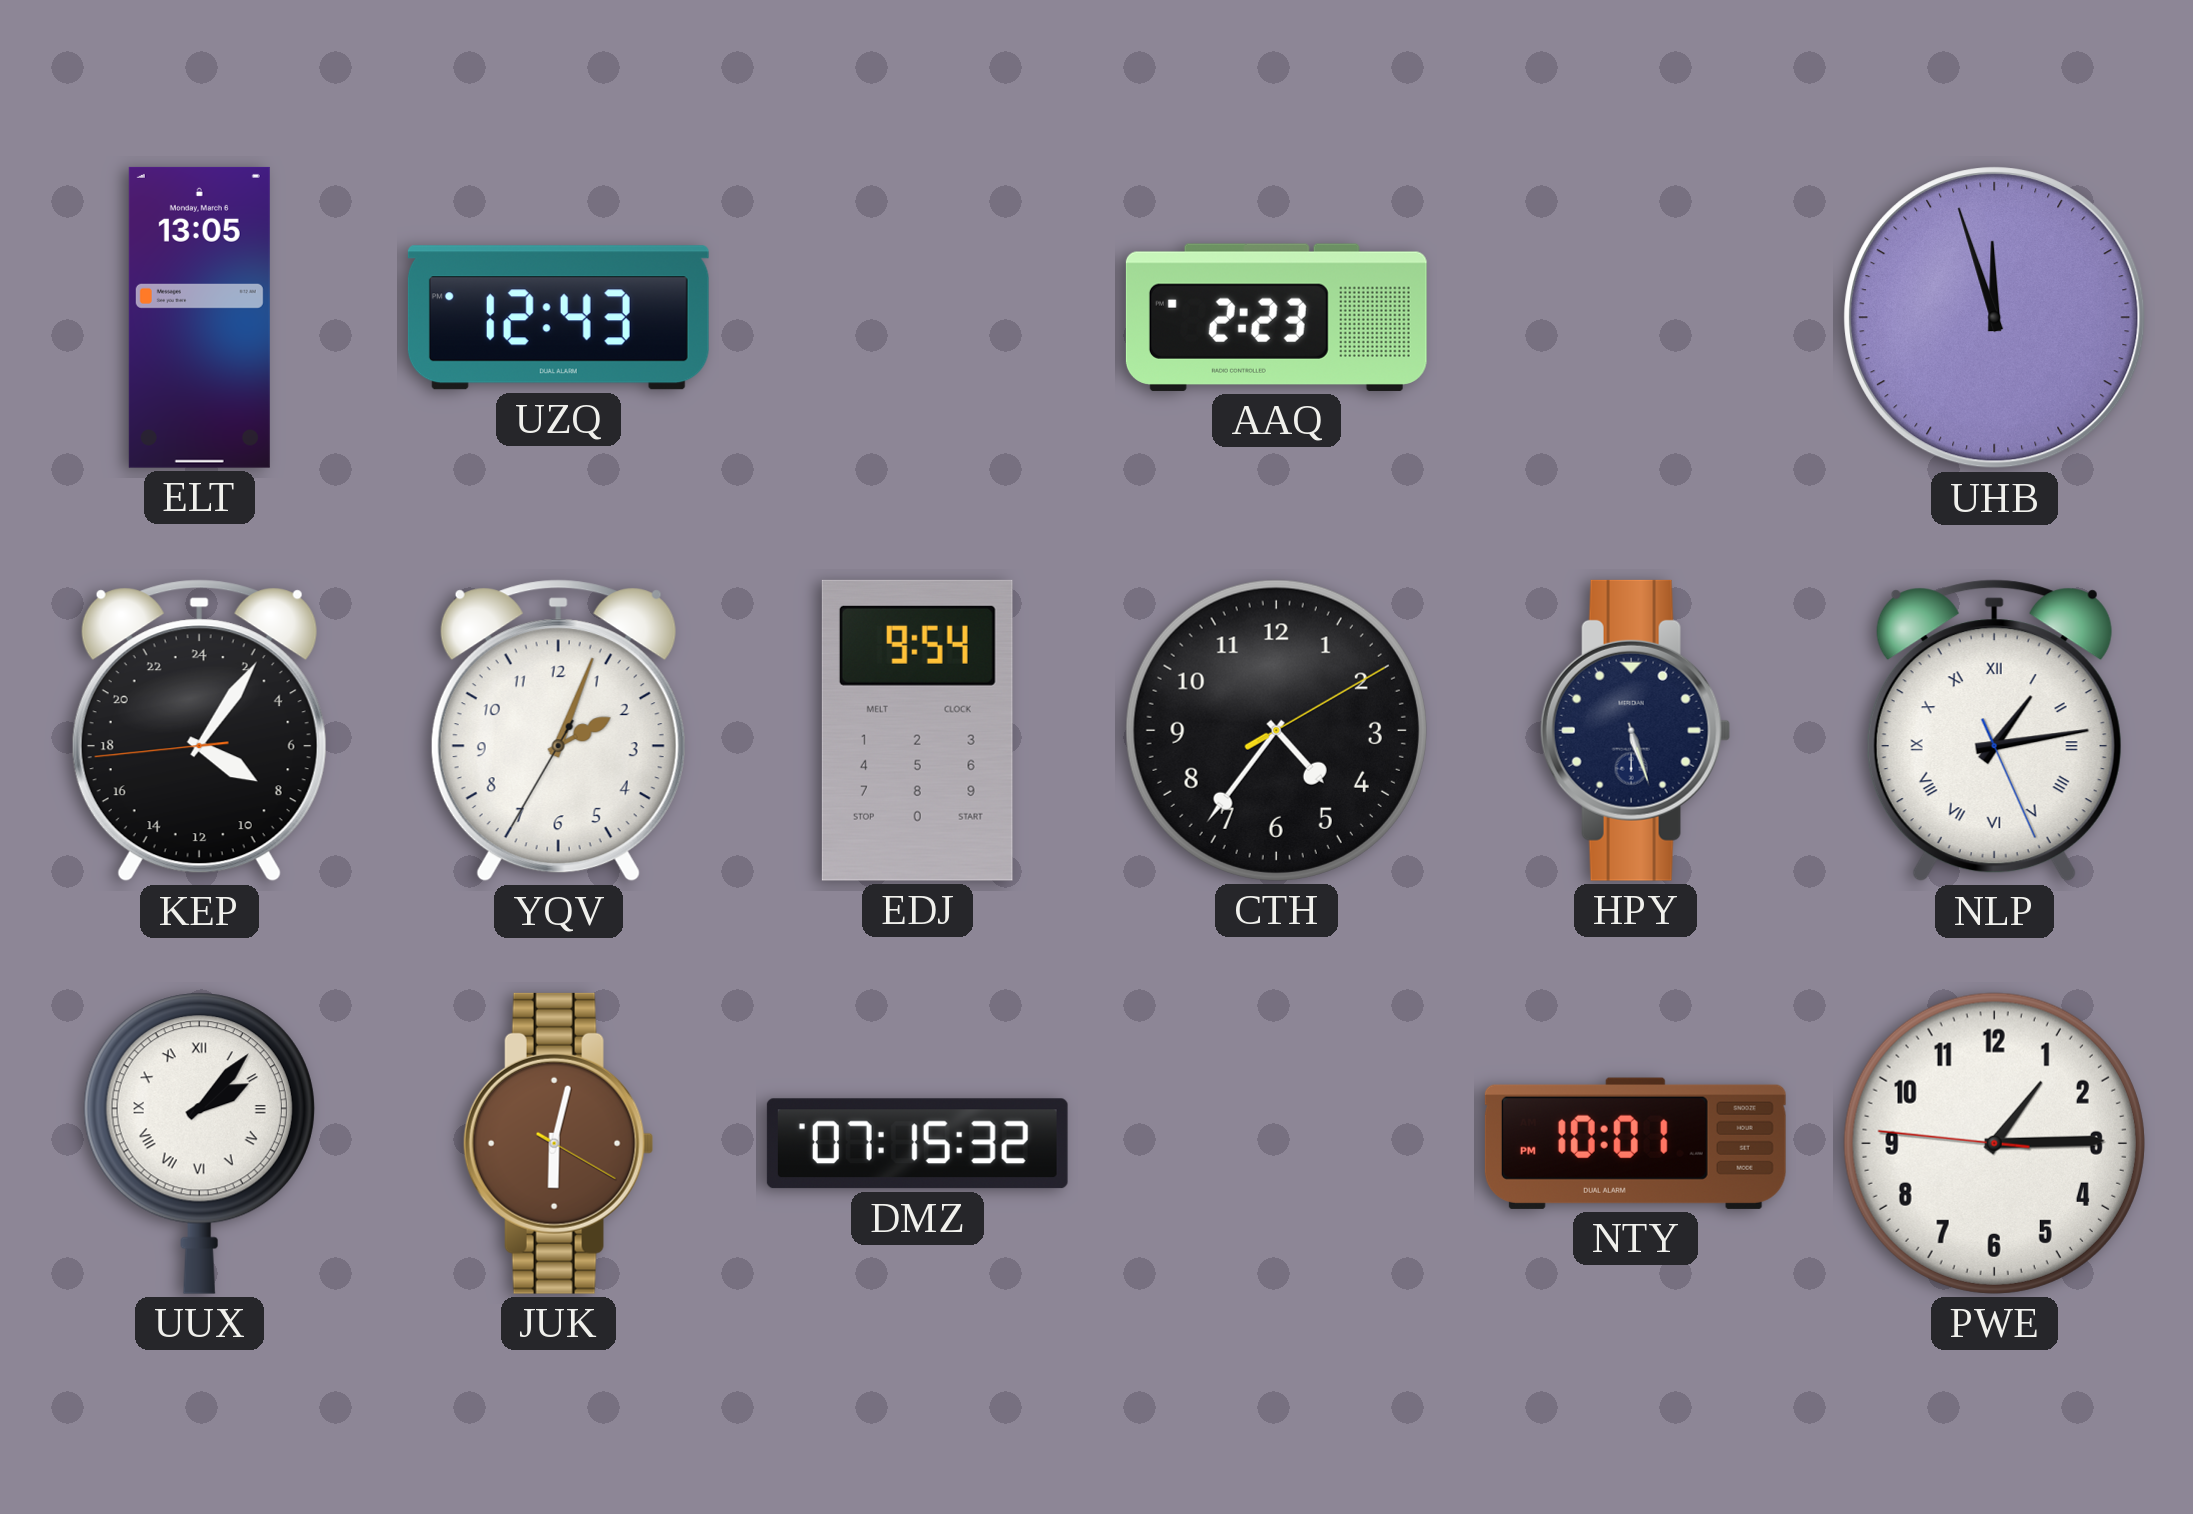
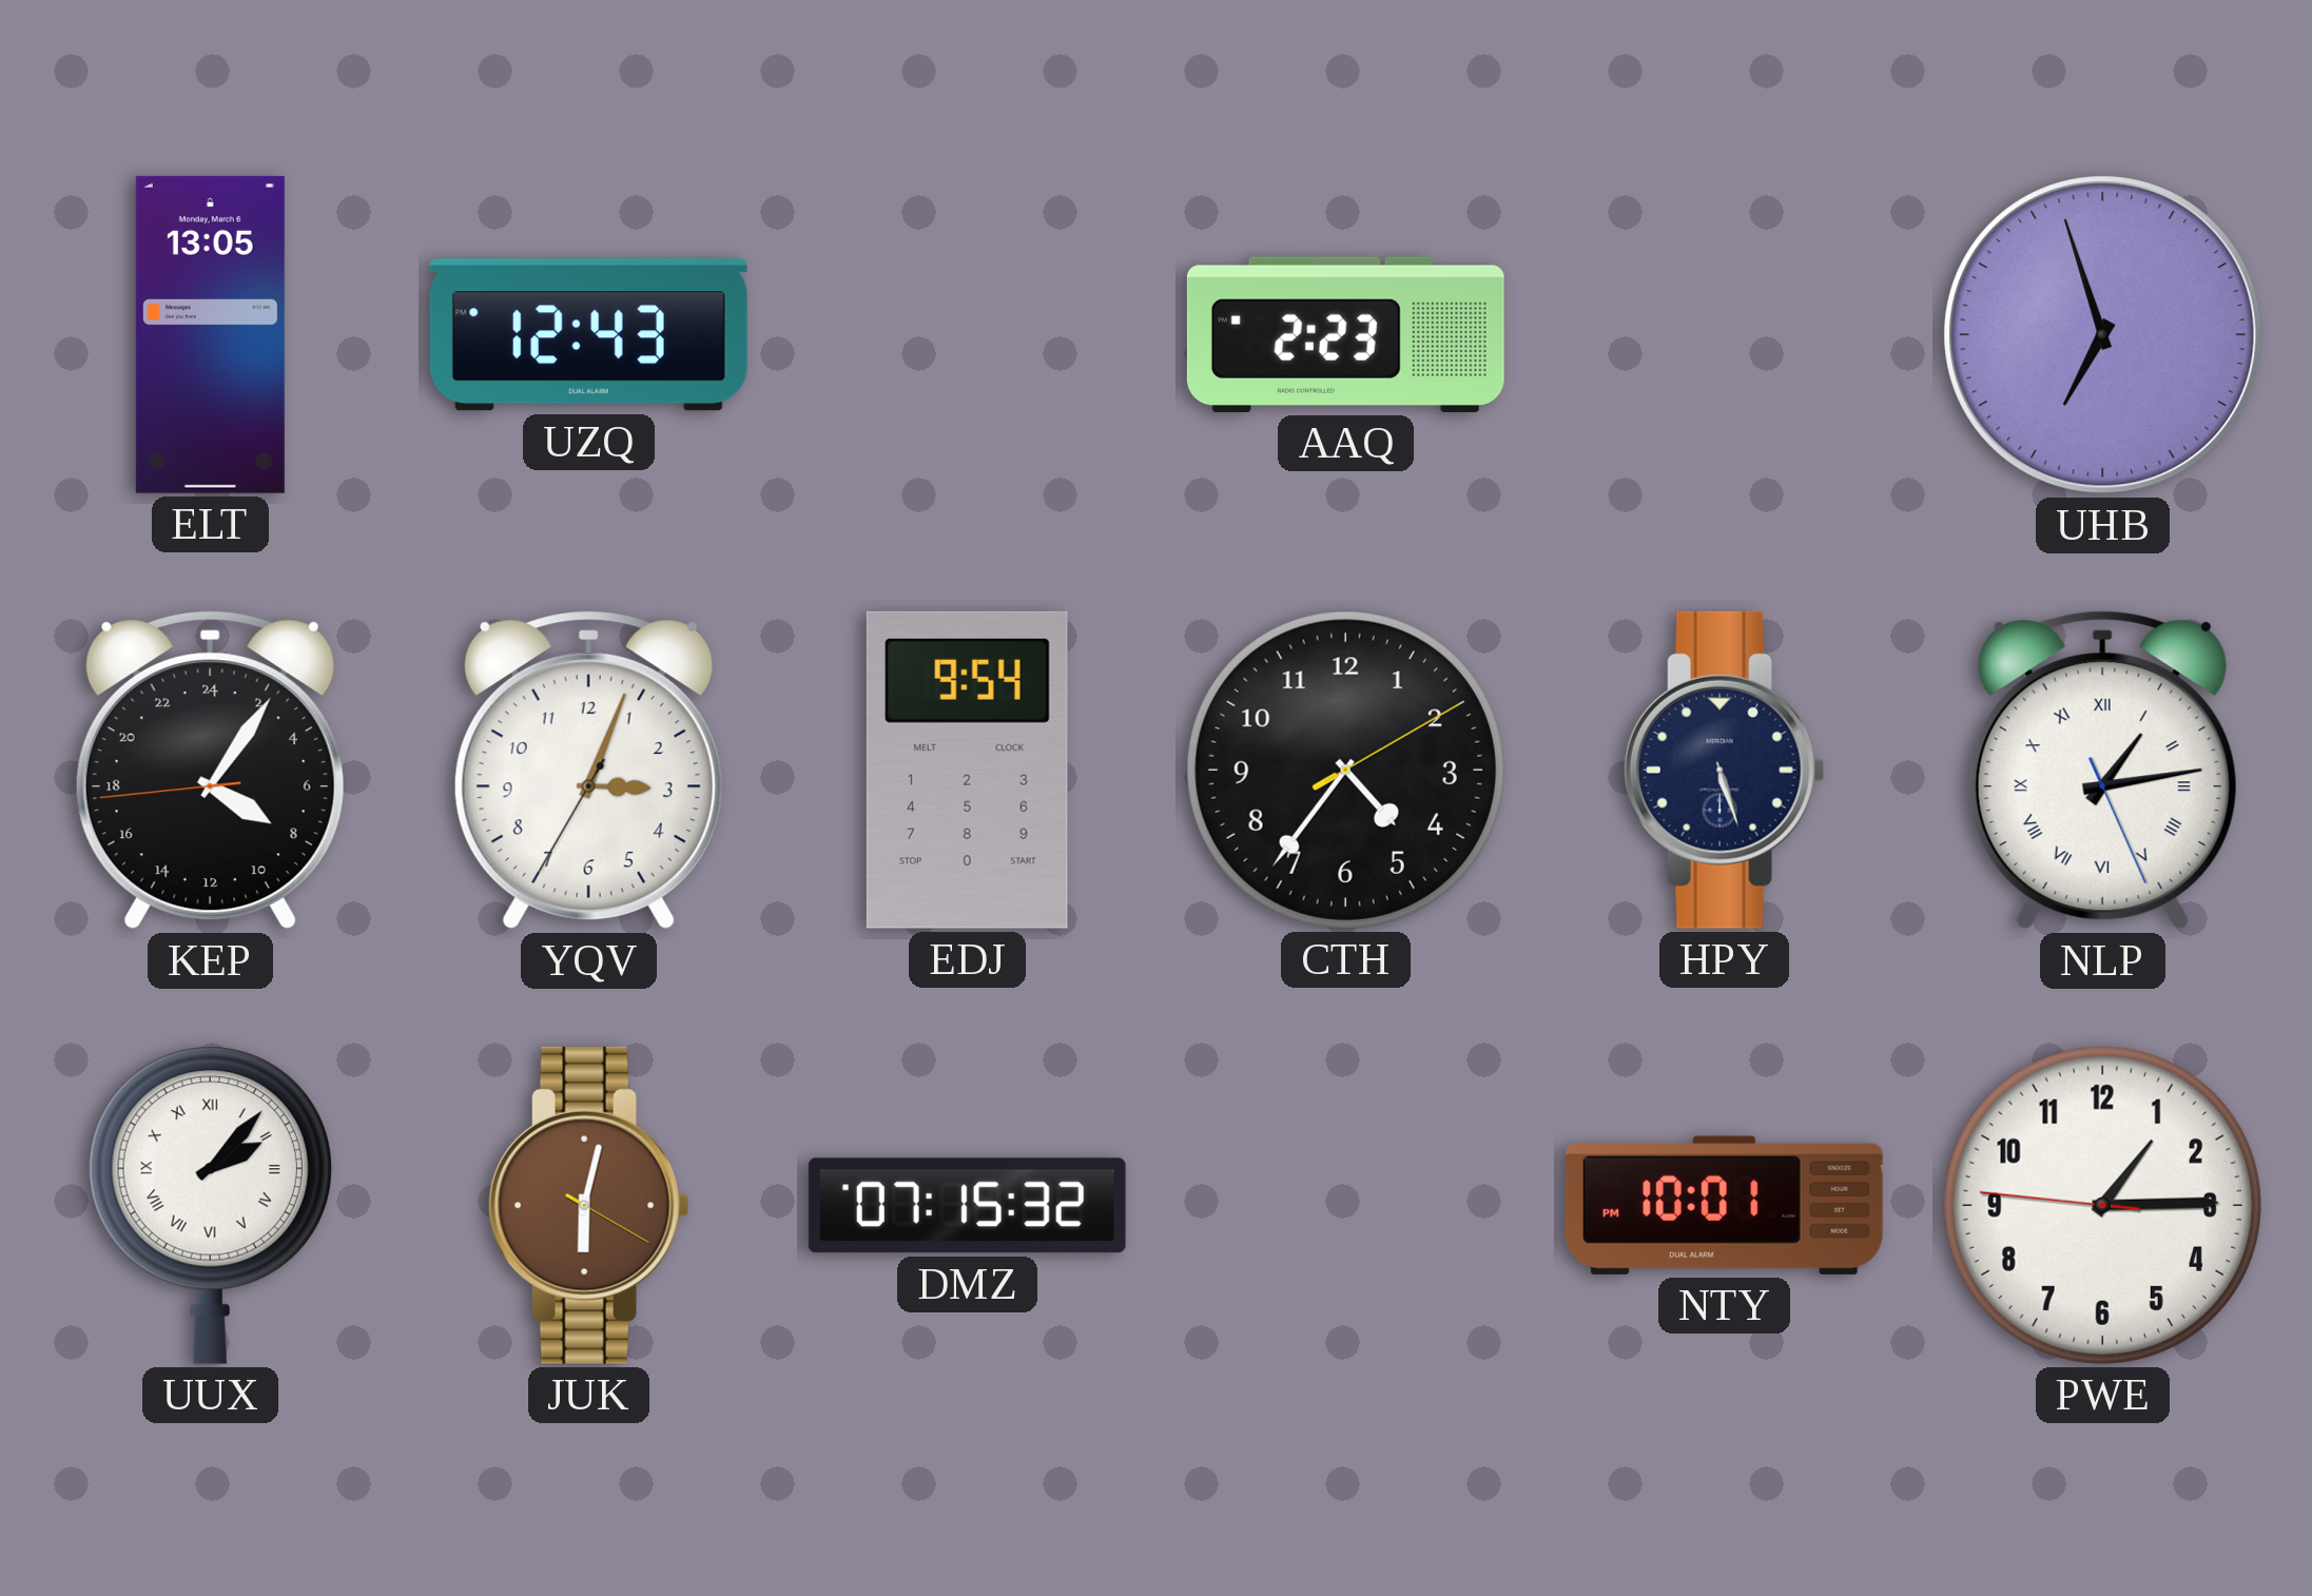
UHB: 11:57 -> 6:57 (2103, 335)
YQV: 2:03 -> 3:03 (588, 771)
